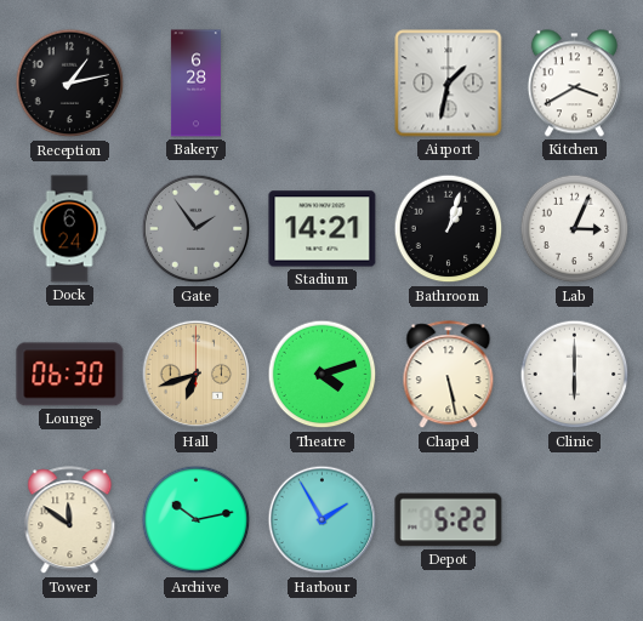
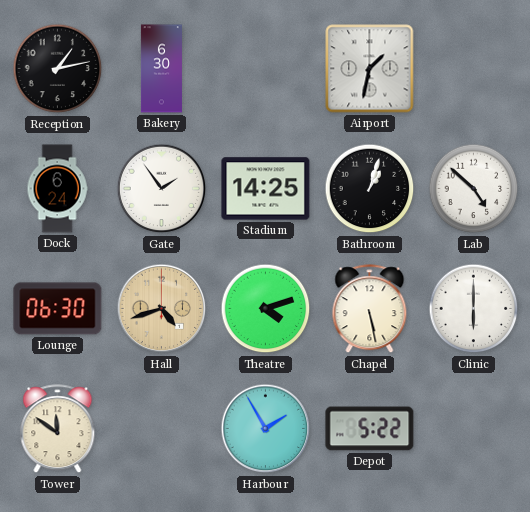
Bakery: 6:28 -> 6:30 (161, 69)
Kitchen: 3:40 -> none (574, 84)
Gate dial: grey -> white (162, 189)
Stadium: 14:21 -> 14:25 (266, 189)
Lab: 3:04 -> 4:52 (474, 189)
Hall: 6:42 -> 4:42 (162, 309)
Archive: 10:13 -> none (197, 520)
